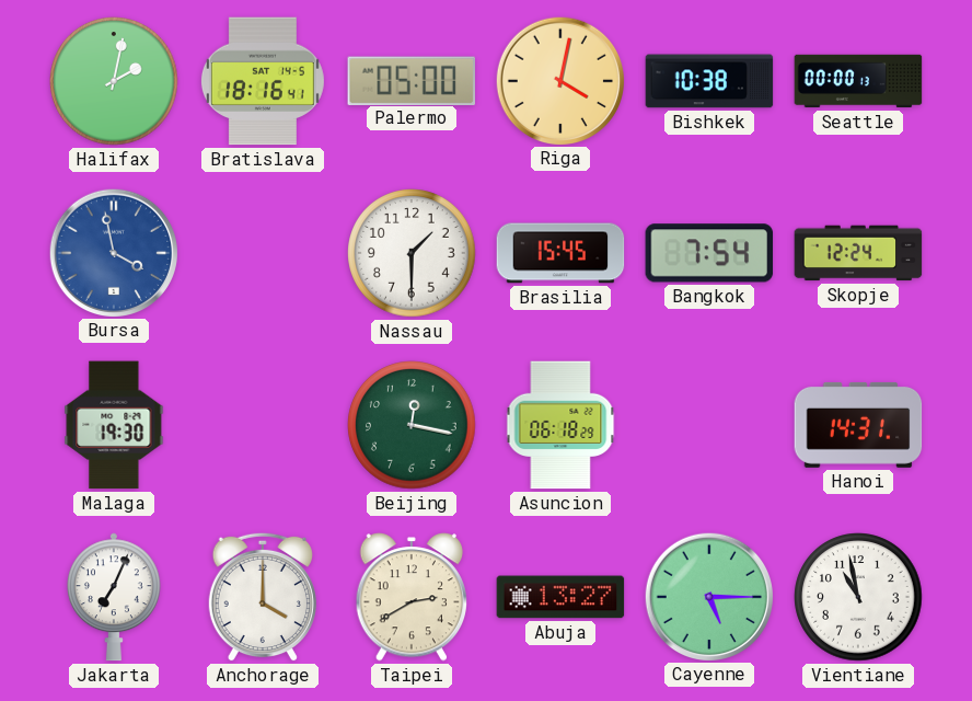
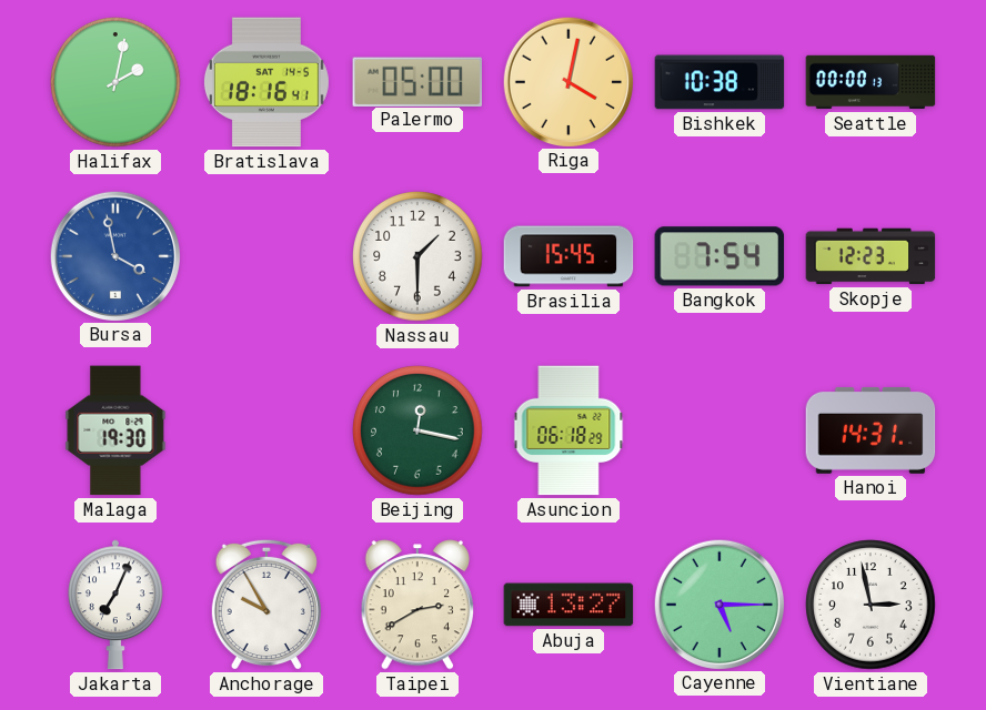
Skopje: 12:24 -> 12:23 (871, 256)
Anchorage: 4:00 -> 9:55 (266, 605)
Vientiane: 10:58 -> 2:58 (871, 605)
